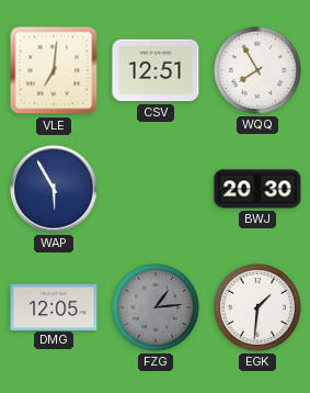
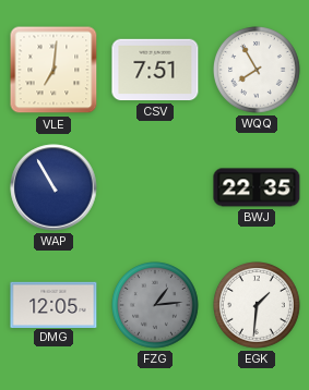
CSV: 12:51 -> 7:51 (155, 70)
WAP: 5:55 -> 10:55 (54, 187)
BWJ: 20:30 -> 22:35 (257, 187)
